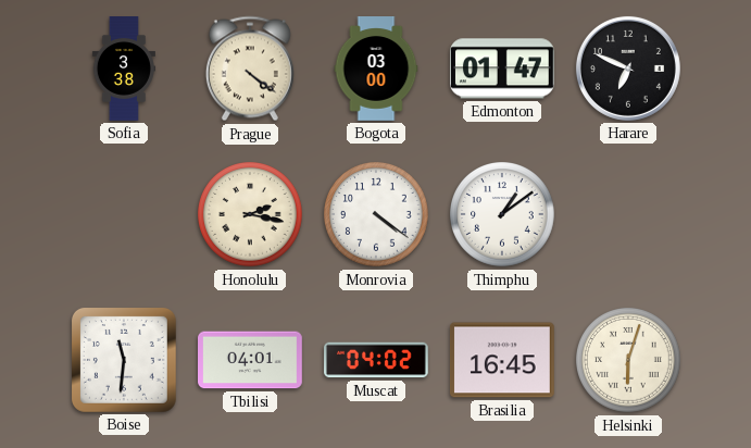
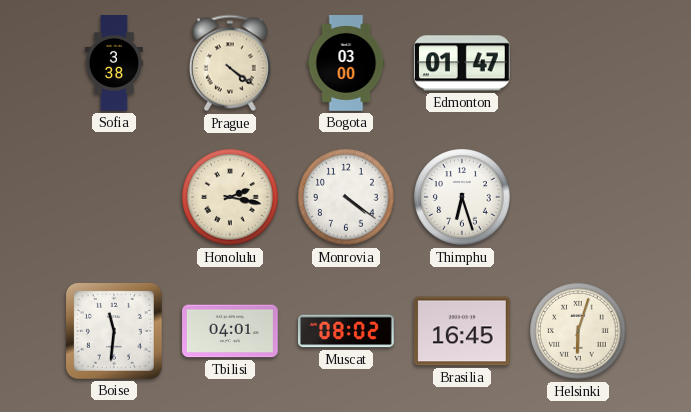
Harare: 6:49 -> none (628, 69)
Thimphu: 1:09 -> 6:27 (463, 198)
Muscat: 04:02 -> 08:02 (347, 331)
